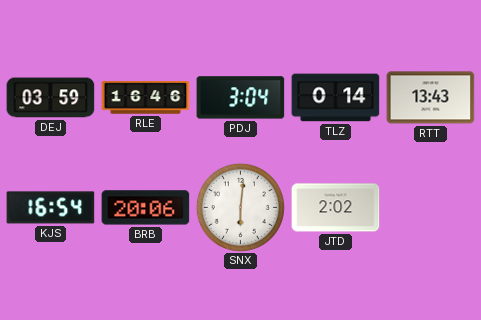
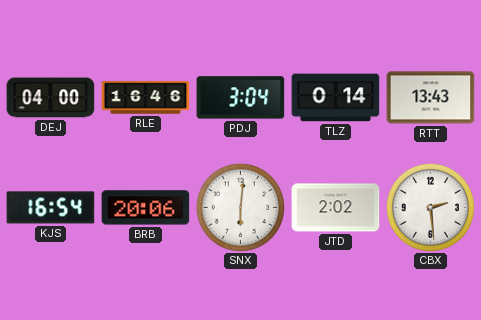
DEJ: 03:59 -> 04:00 (51, 98)
CBX: none -> 2:29 (430, 207)
